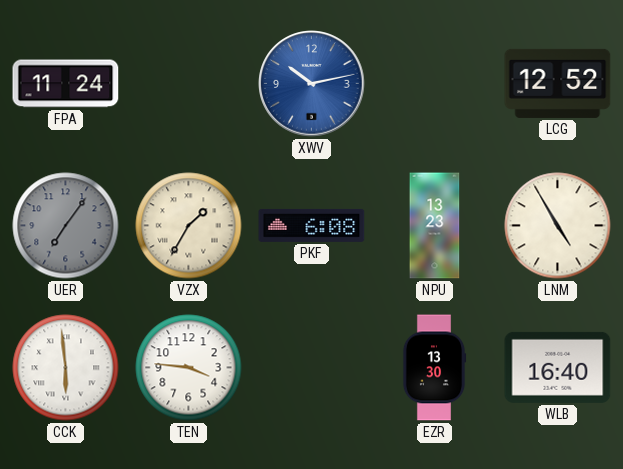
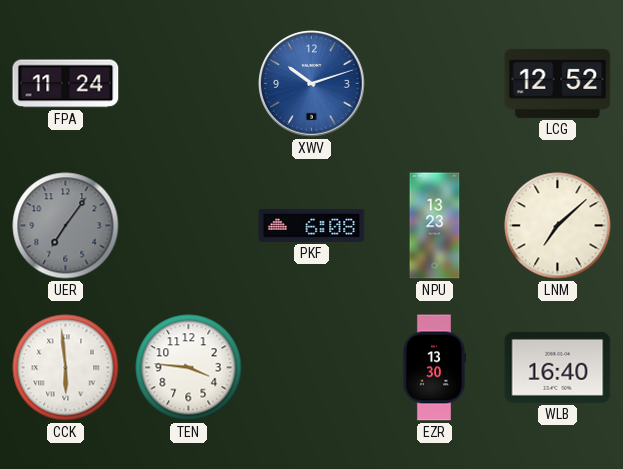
XWV: 10:13 -> 10:12 (312, 84)
VZX: 1:35 -> none (189, 226)
LNM: 4:55 -> 7:08 (558, 226)
